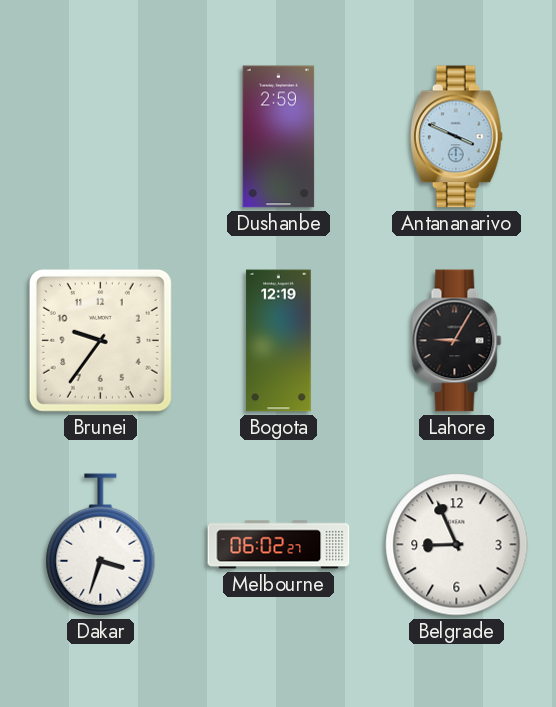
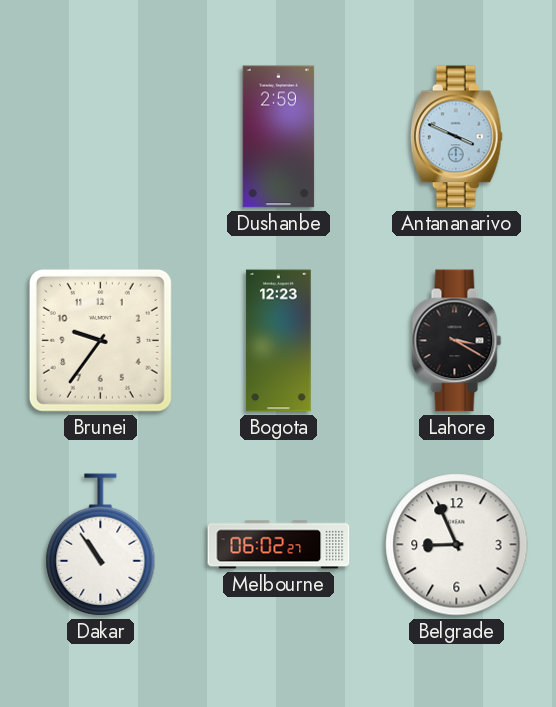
Bogota: 12:19 -> 12:23 (279, 341)
Lahore: 9:05 -> 3:20 (457, 341)
Dakar: 3:33 -> 10:54 (101, 545)
